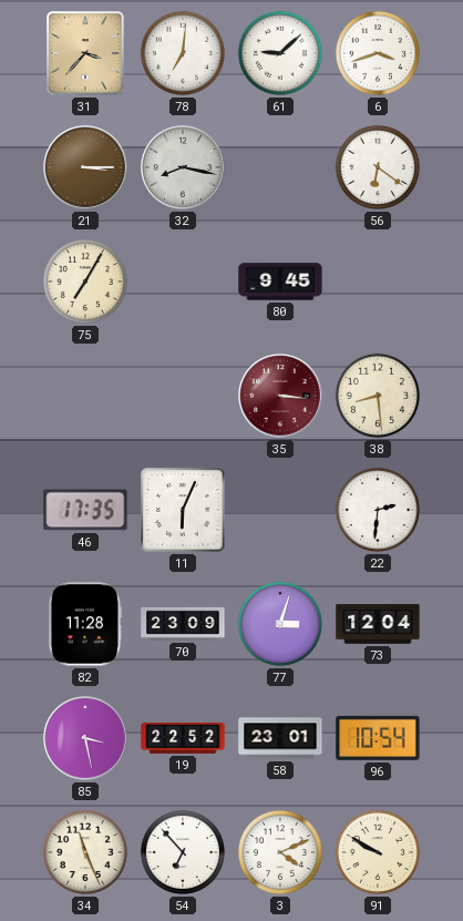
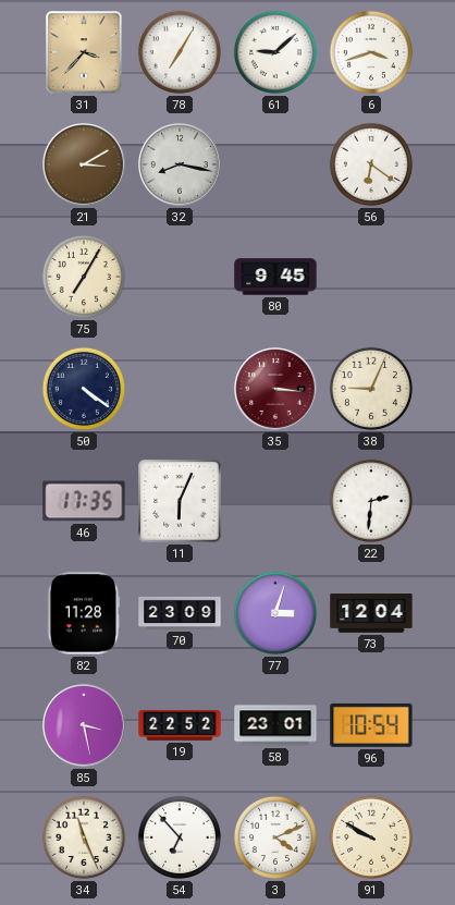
78: 7:01 -> 7:05 (180, 52)
21: 3:15 -> 3:10 (85, 166)
50: none -> 4:21 (84, 389)
38: 8:29 -> 9:04 (371, 389)
